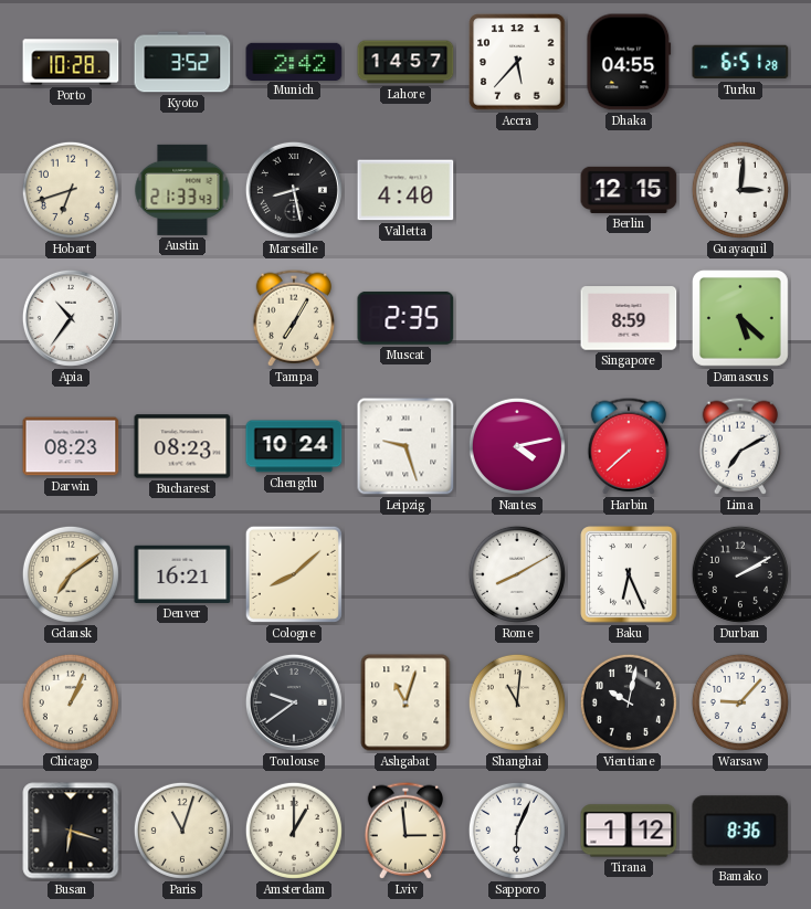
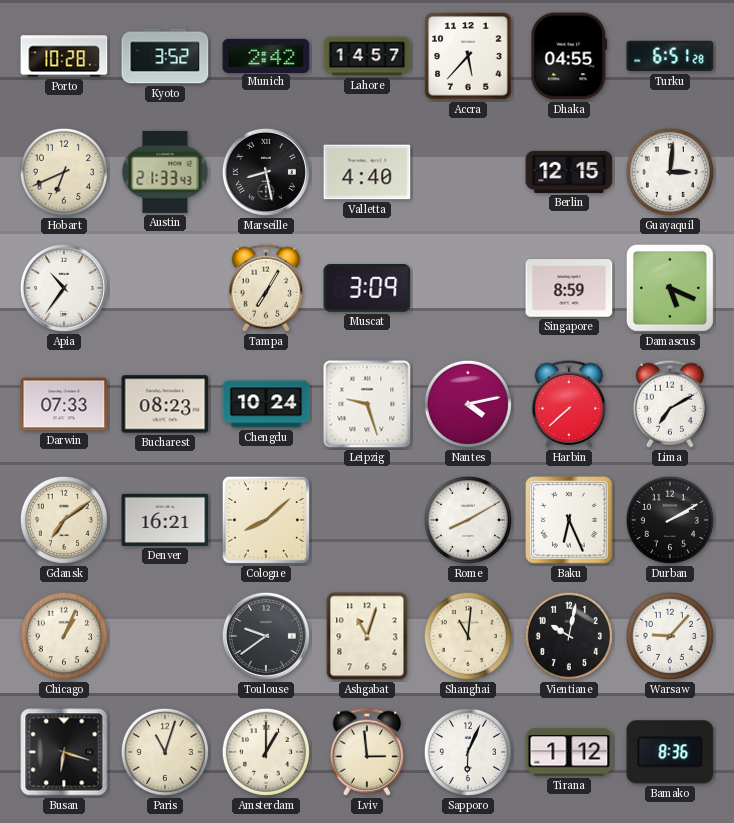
Hobart: 6:42 -> 6:41 (64, 172)
Muscat: 2:35 -> 3:09 (367, 288)
Damascus: 5:22 -> 5:19 (670, 288)
Darwin: 08:23 -> 07:33 (64, 404)
